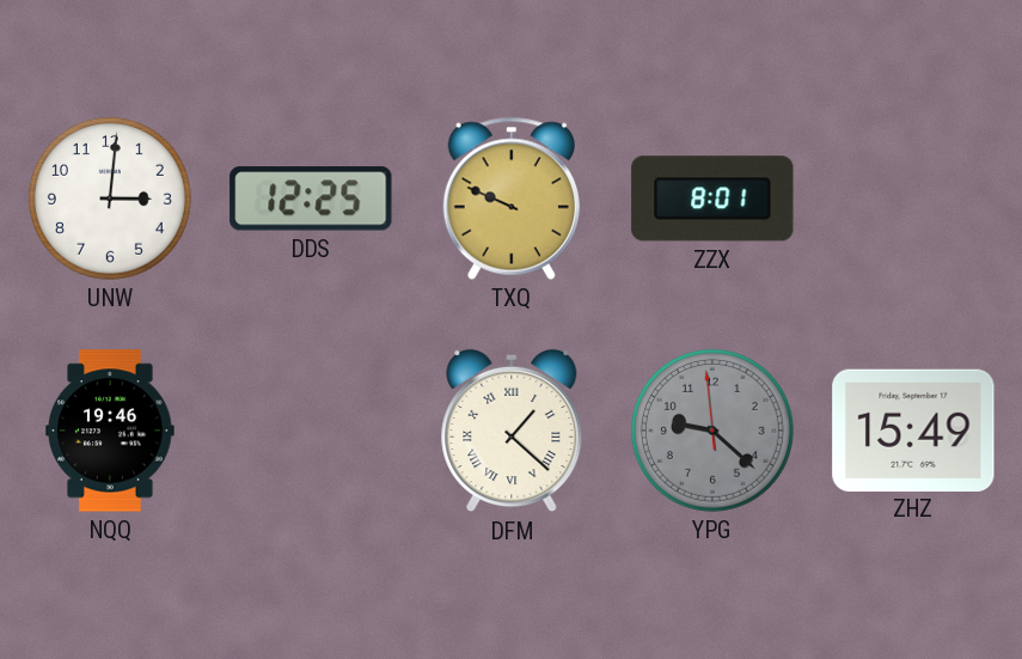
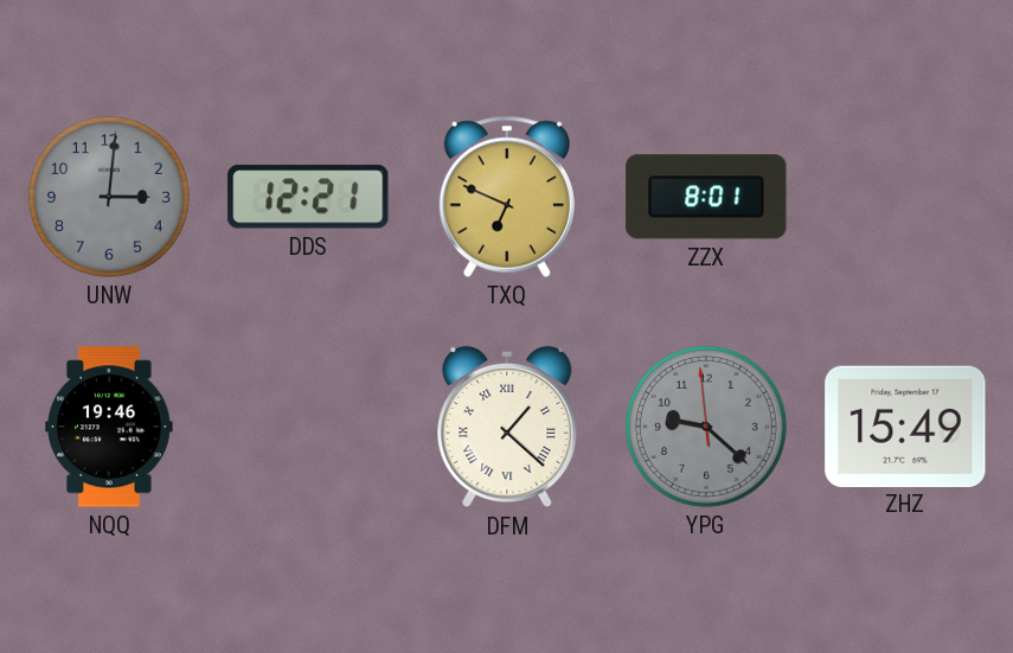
UNW dial: white -> grey (109, 197)
DDS: 12:25 -> 12:21 (308, 197)
TXQ: 9:49 -> 6:49 (507, 197)
